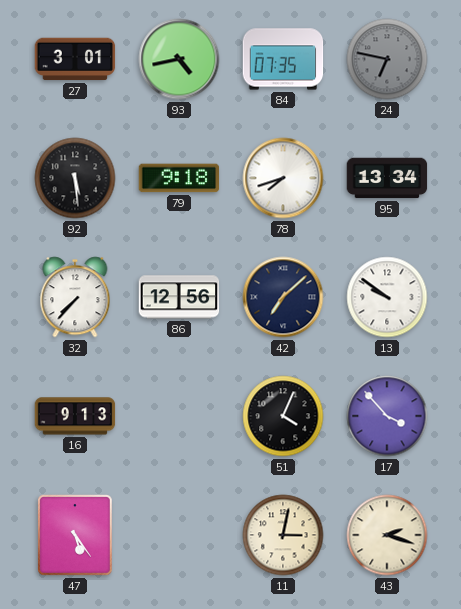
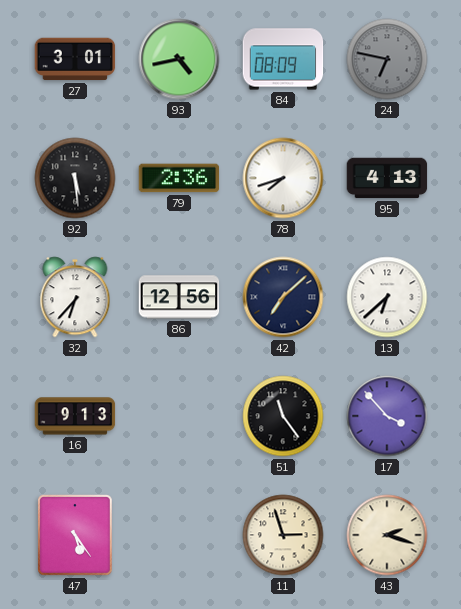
84: 07:35 -> 08:09 (283, 59)
79: 9:18 -> 2:36 (179, 178)
95: 13:34 -> 4:13 (387, 178)
32: 7:37 -> 6:37 (75, 297)
13: 9:51 -> 6:38 (387, 297)
51: 4:04 -> 11:24 (283, 416)
11: 3:02 -> 2:57 (283, 535)
